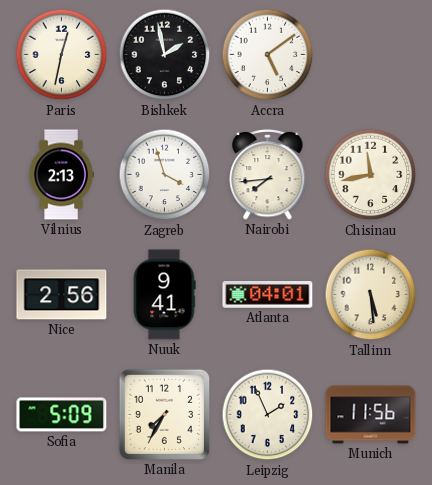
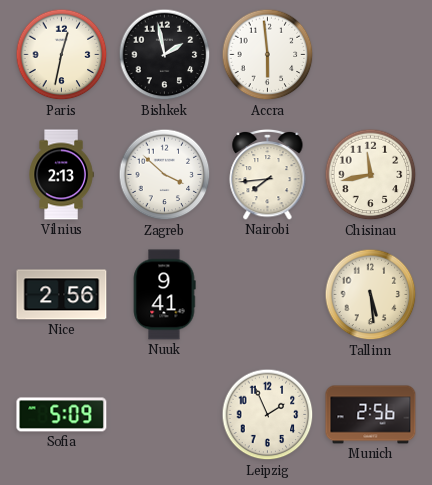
Accra: 5:09 -> 5:59 (268, 55)
Zagreb: 3:57 -> 3:52 (165, 175)
Atlanta: 04:01 -> none (268, 295)
Manila: 7:35 -> none (164, 414)
Munich: 11:56 -> 2:56 (371, 415)
